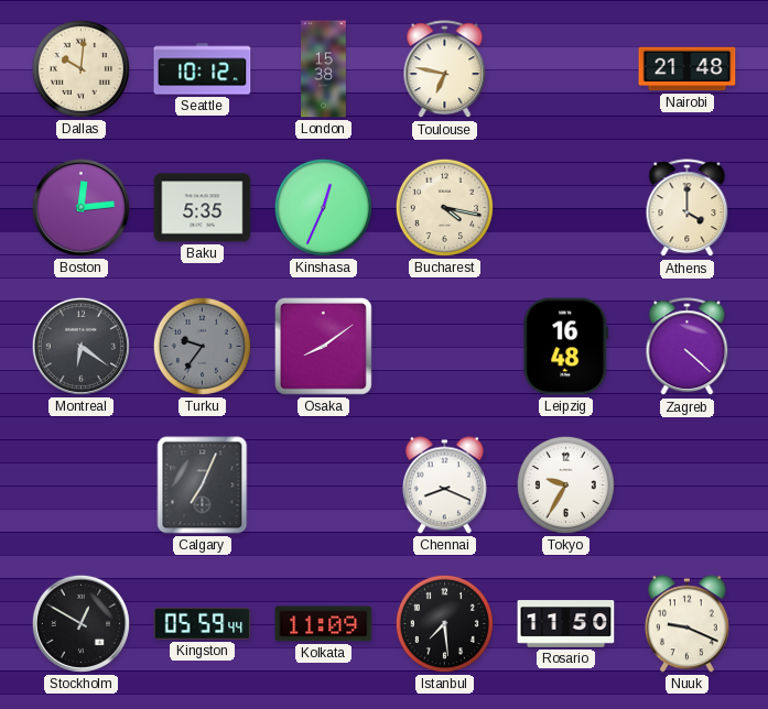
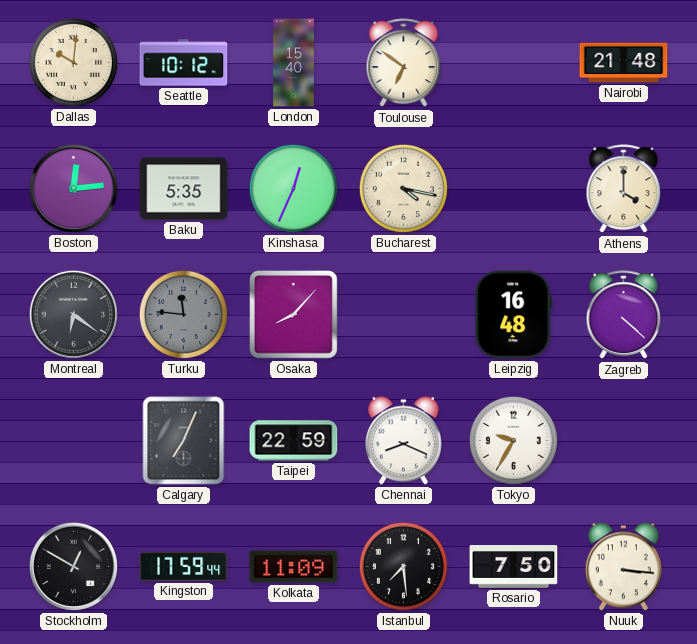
London: 15:38 -> 15:40 (294, 63)
Toulouse: 6:47 -> 6:51 (404, 63)
Turku: 9:36 -> 11:46 (183, 314)
Osaka: 8:09 -> 8:07 (294, 315)
Taipei: none -> 22:59 (294, 441)
Kingston: 05:59 -> 17:59 (184, 566)
Rosario: 11:50 -> 7:50 (514, 567)
Nuuk: 9:19 -> 3:16 (623, 567)
